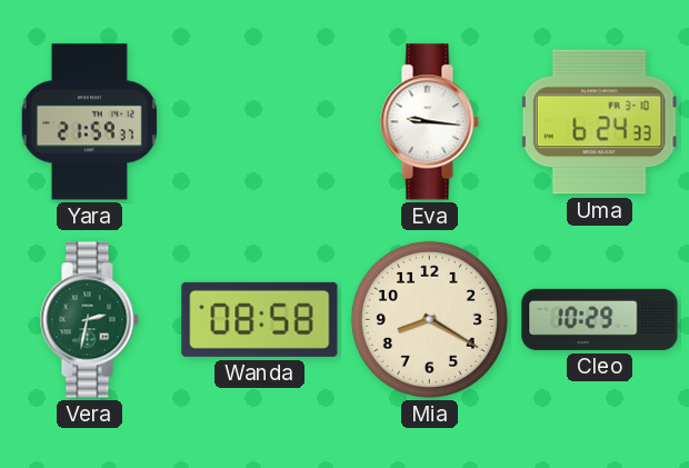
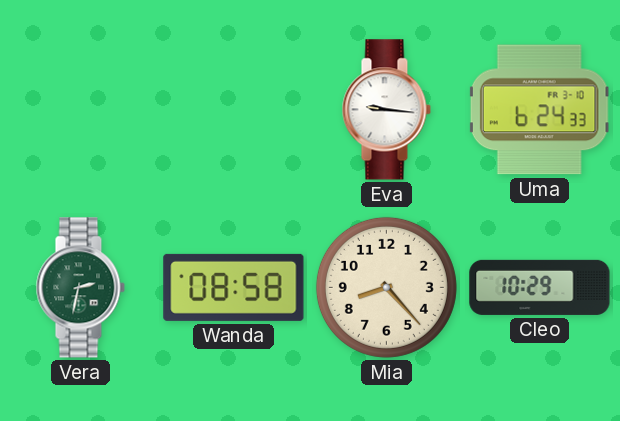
Yara: 21:59 -> none (89, 122)
Mia: 8:20 -> 8:23 (386, 287)
